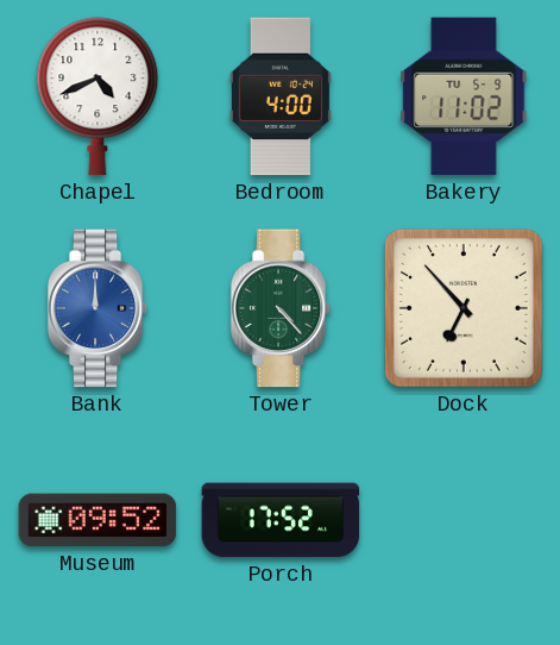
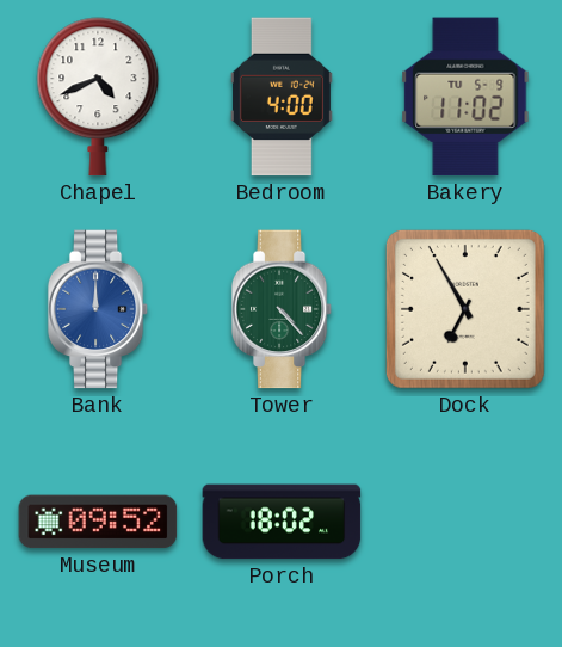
Dock: 6:53 -> 6:55 (465, 309)
Porch: 17:52 -> 18:02 (282, 522)
